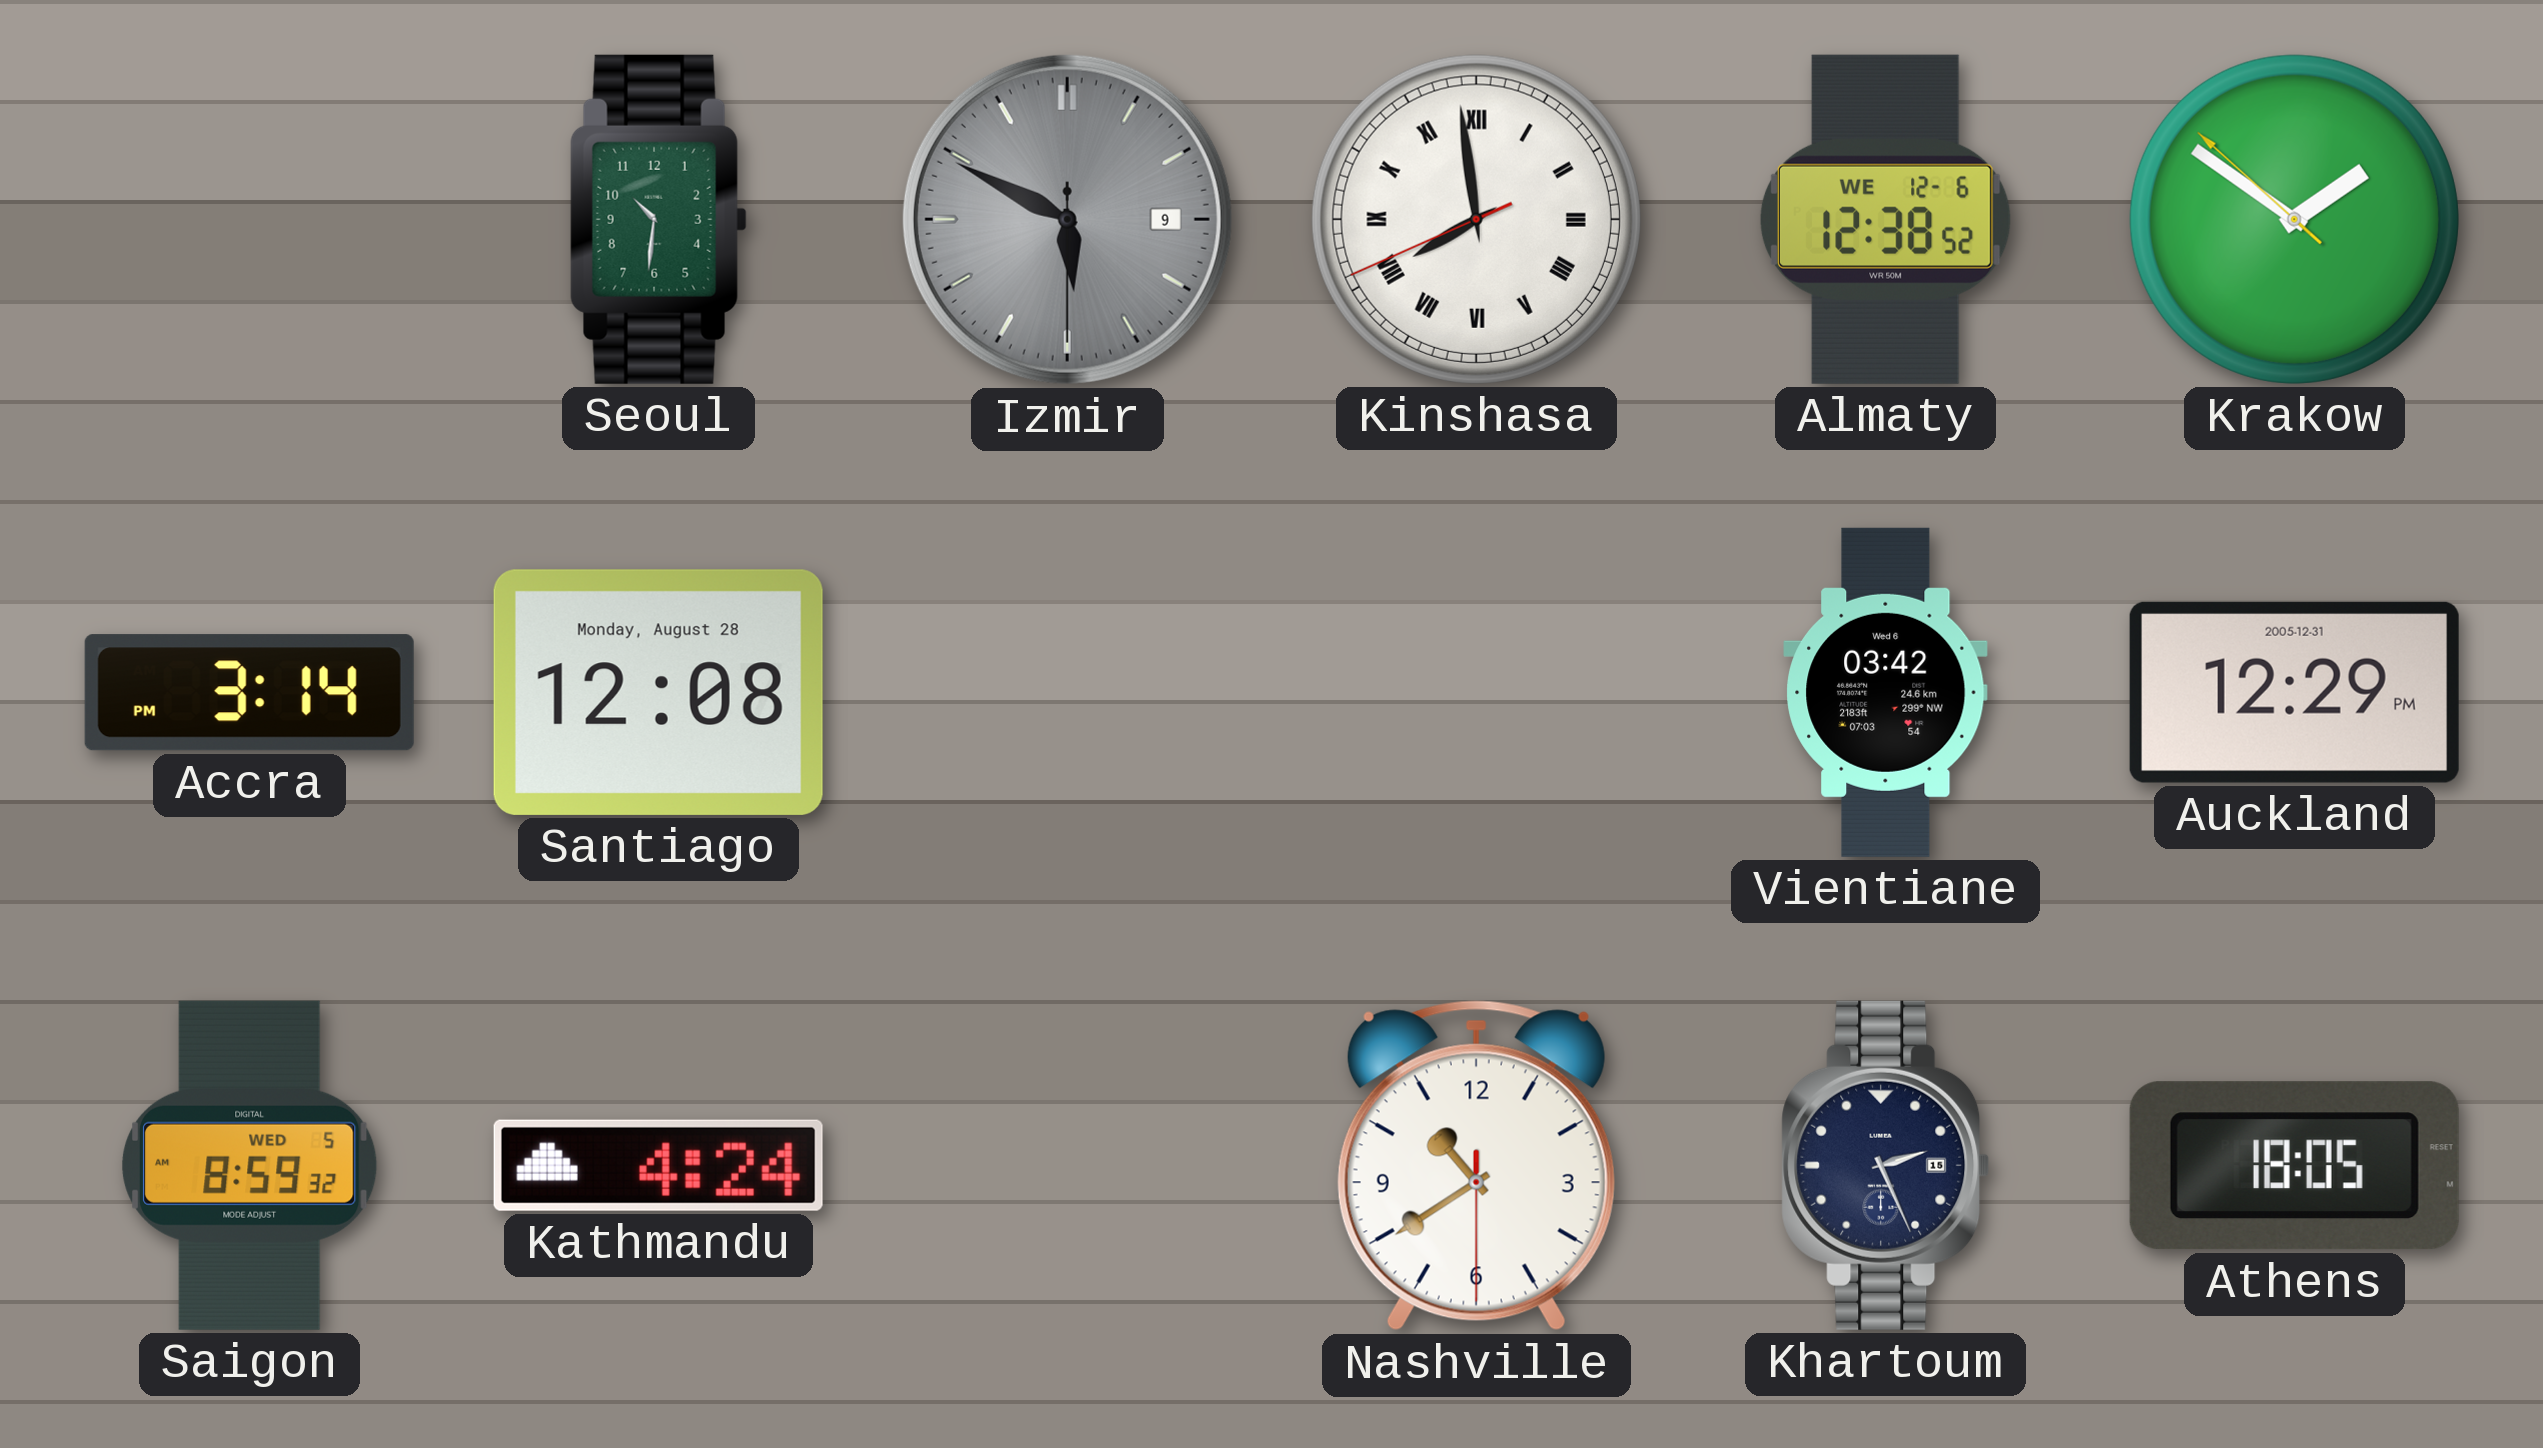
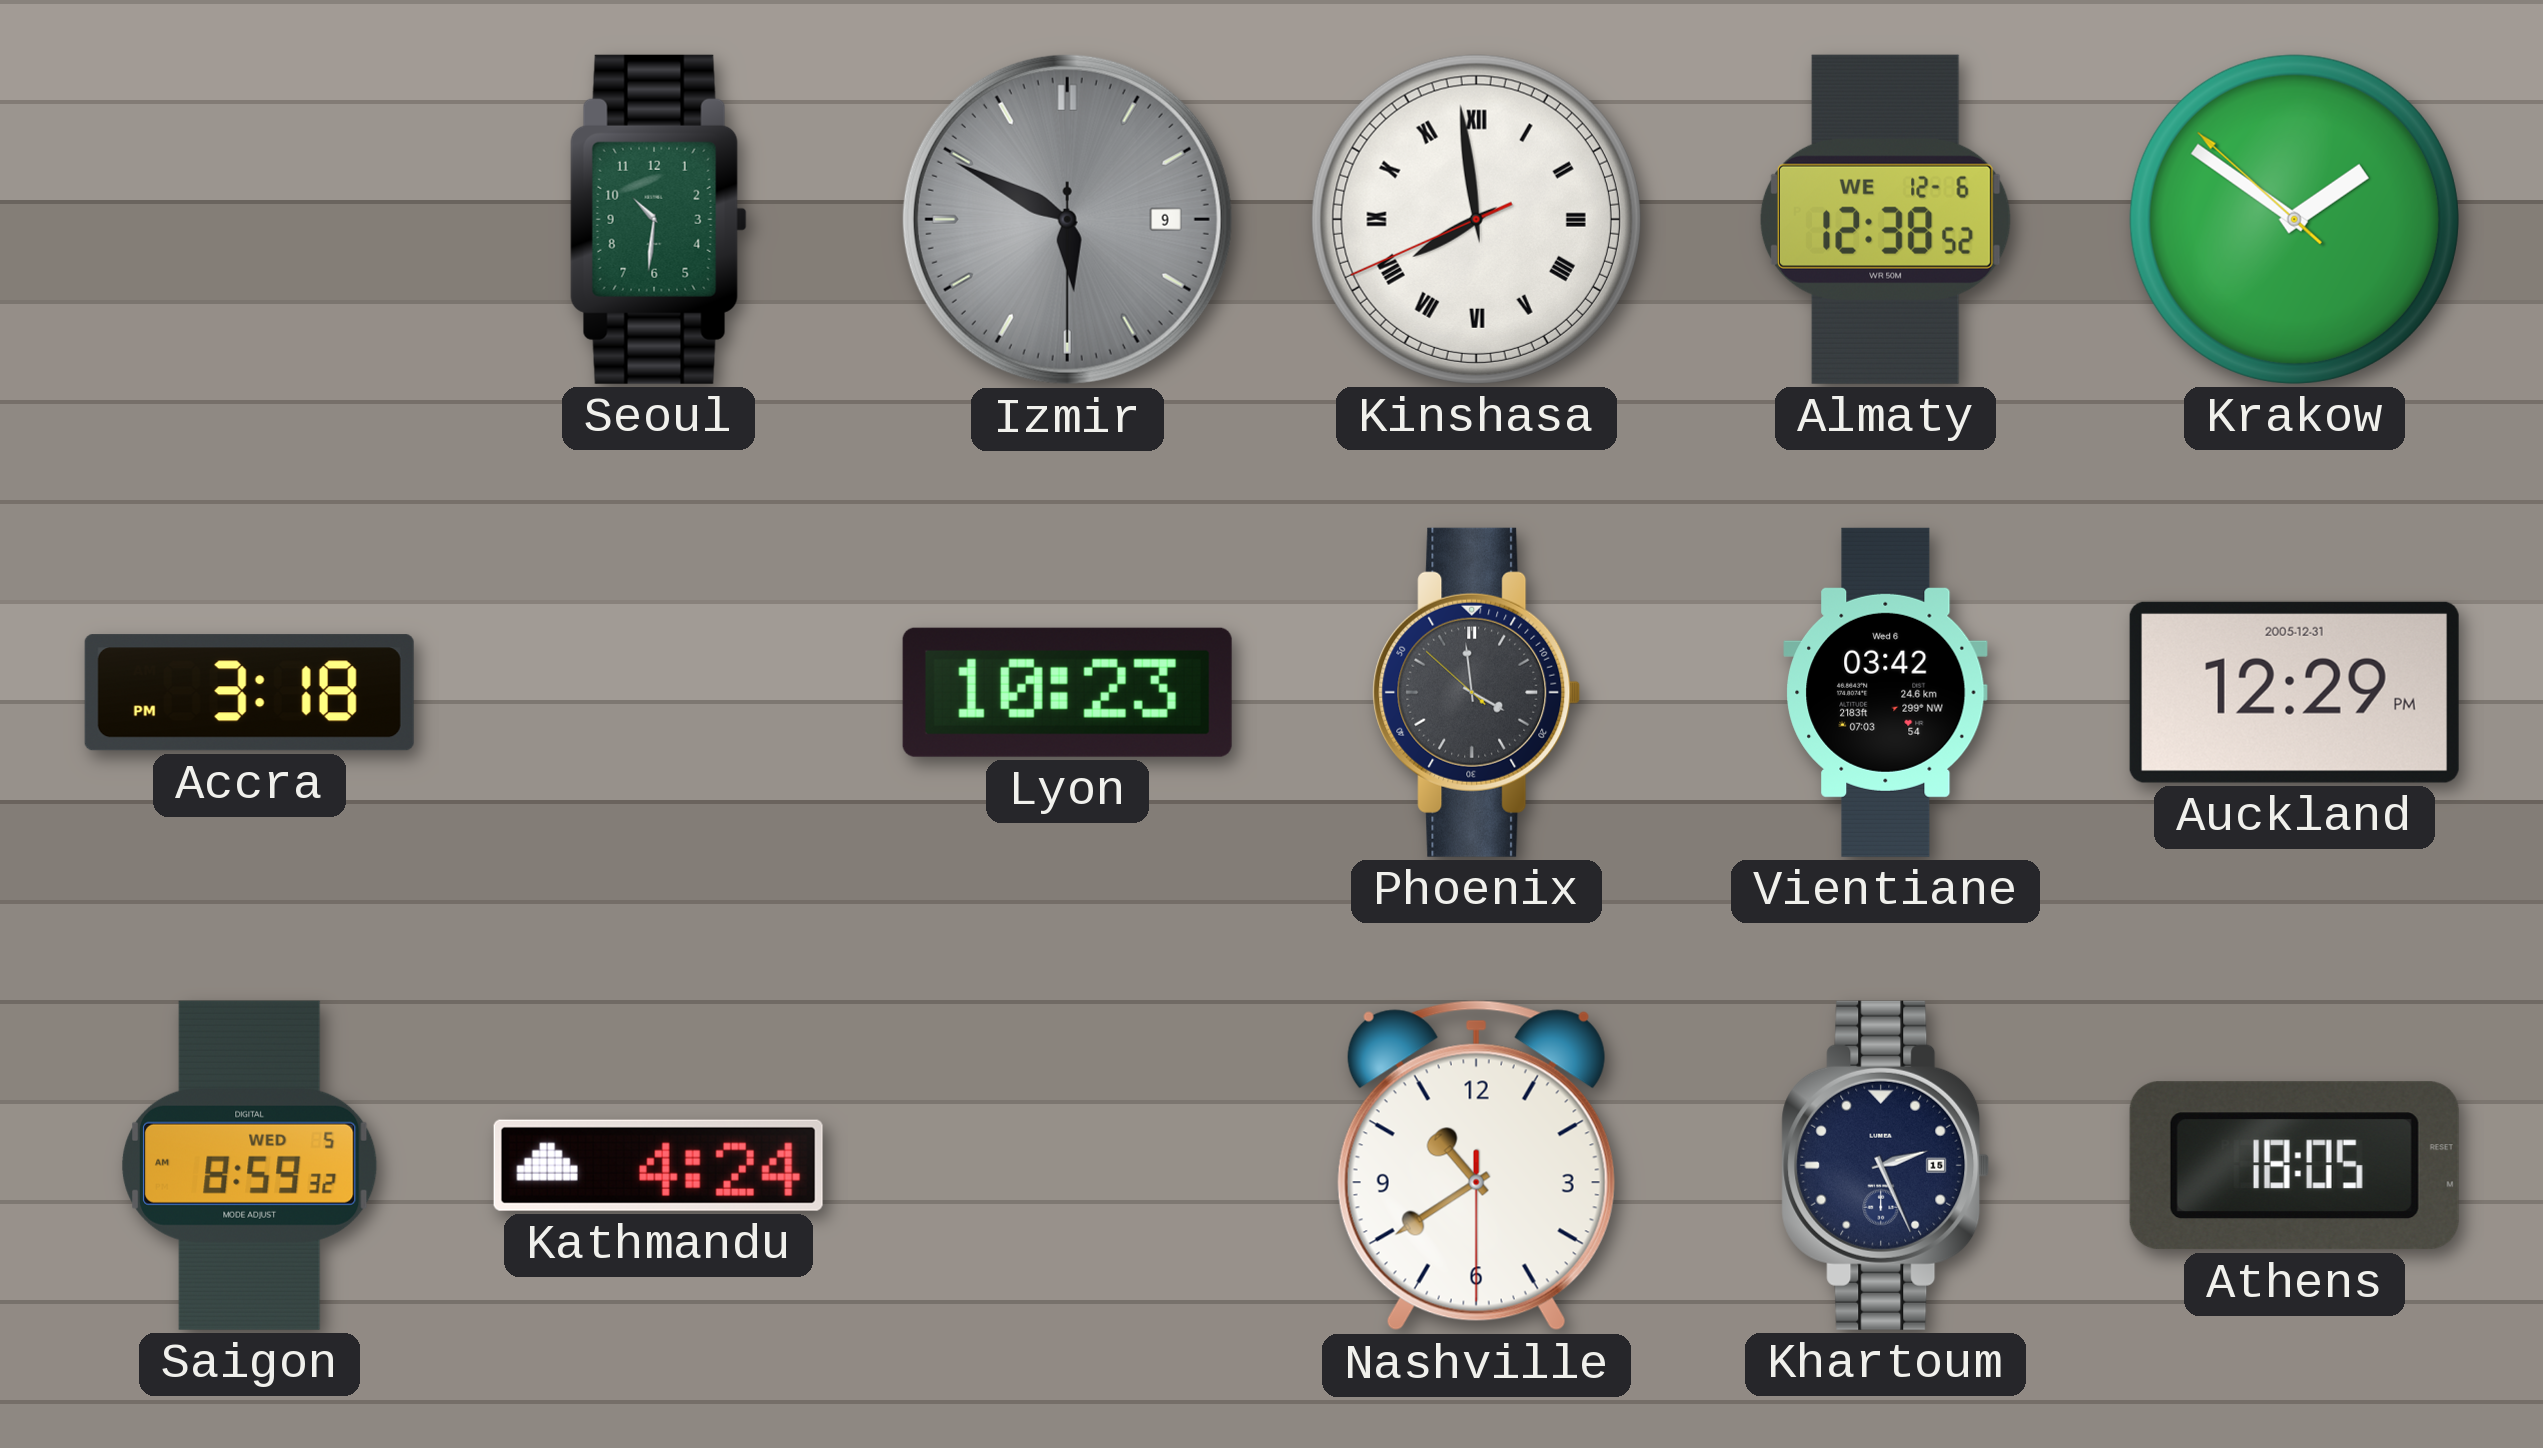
Accra: 3:14 -> 3:18 (249, 693)
Santiago: 12:08 -> none (658, 692)
Lyon: none -> 10:23 (1067, 692)
Phoenix: none -> 3:58 (1477, 692)
